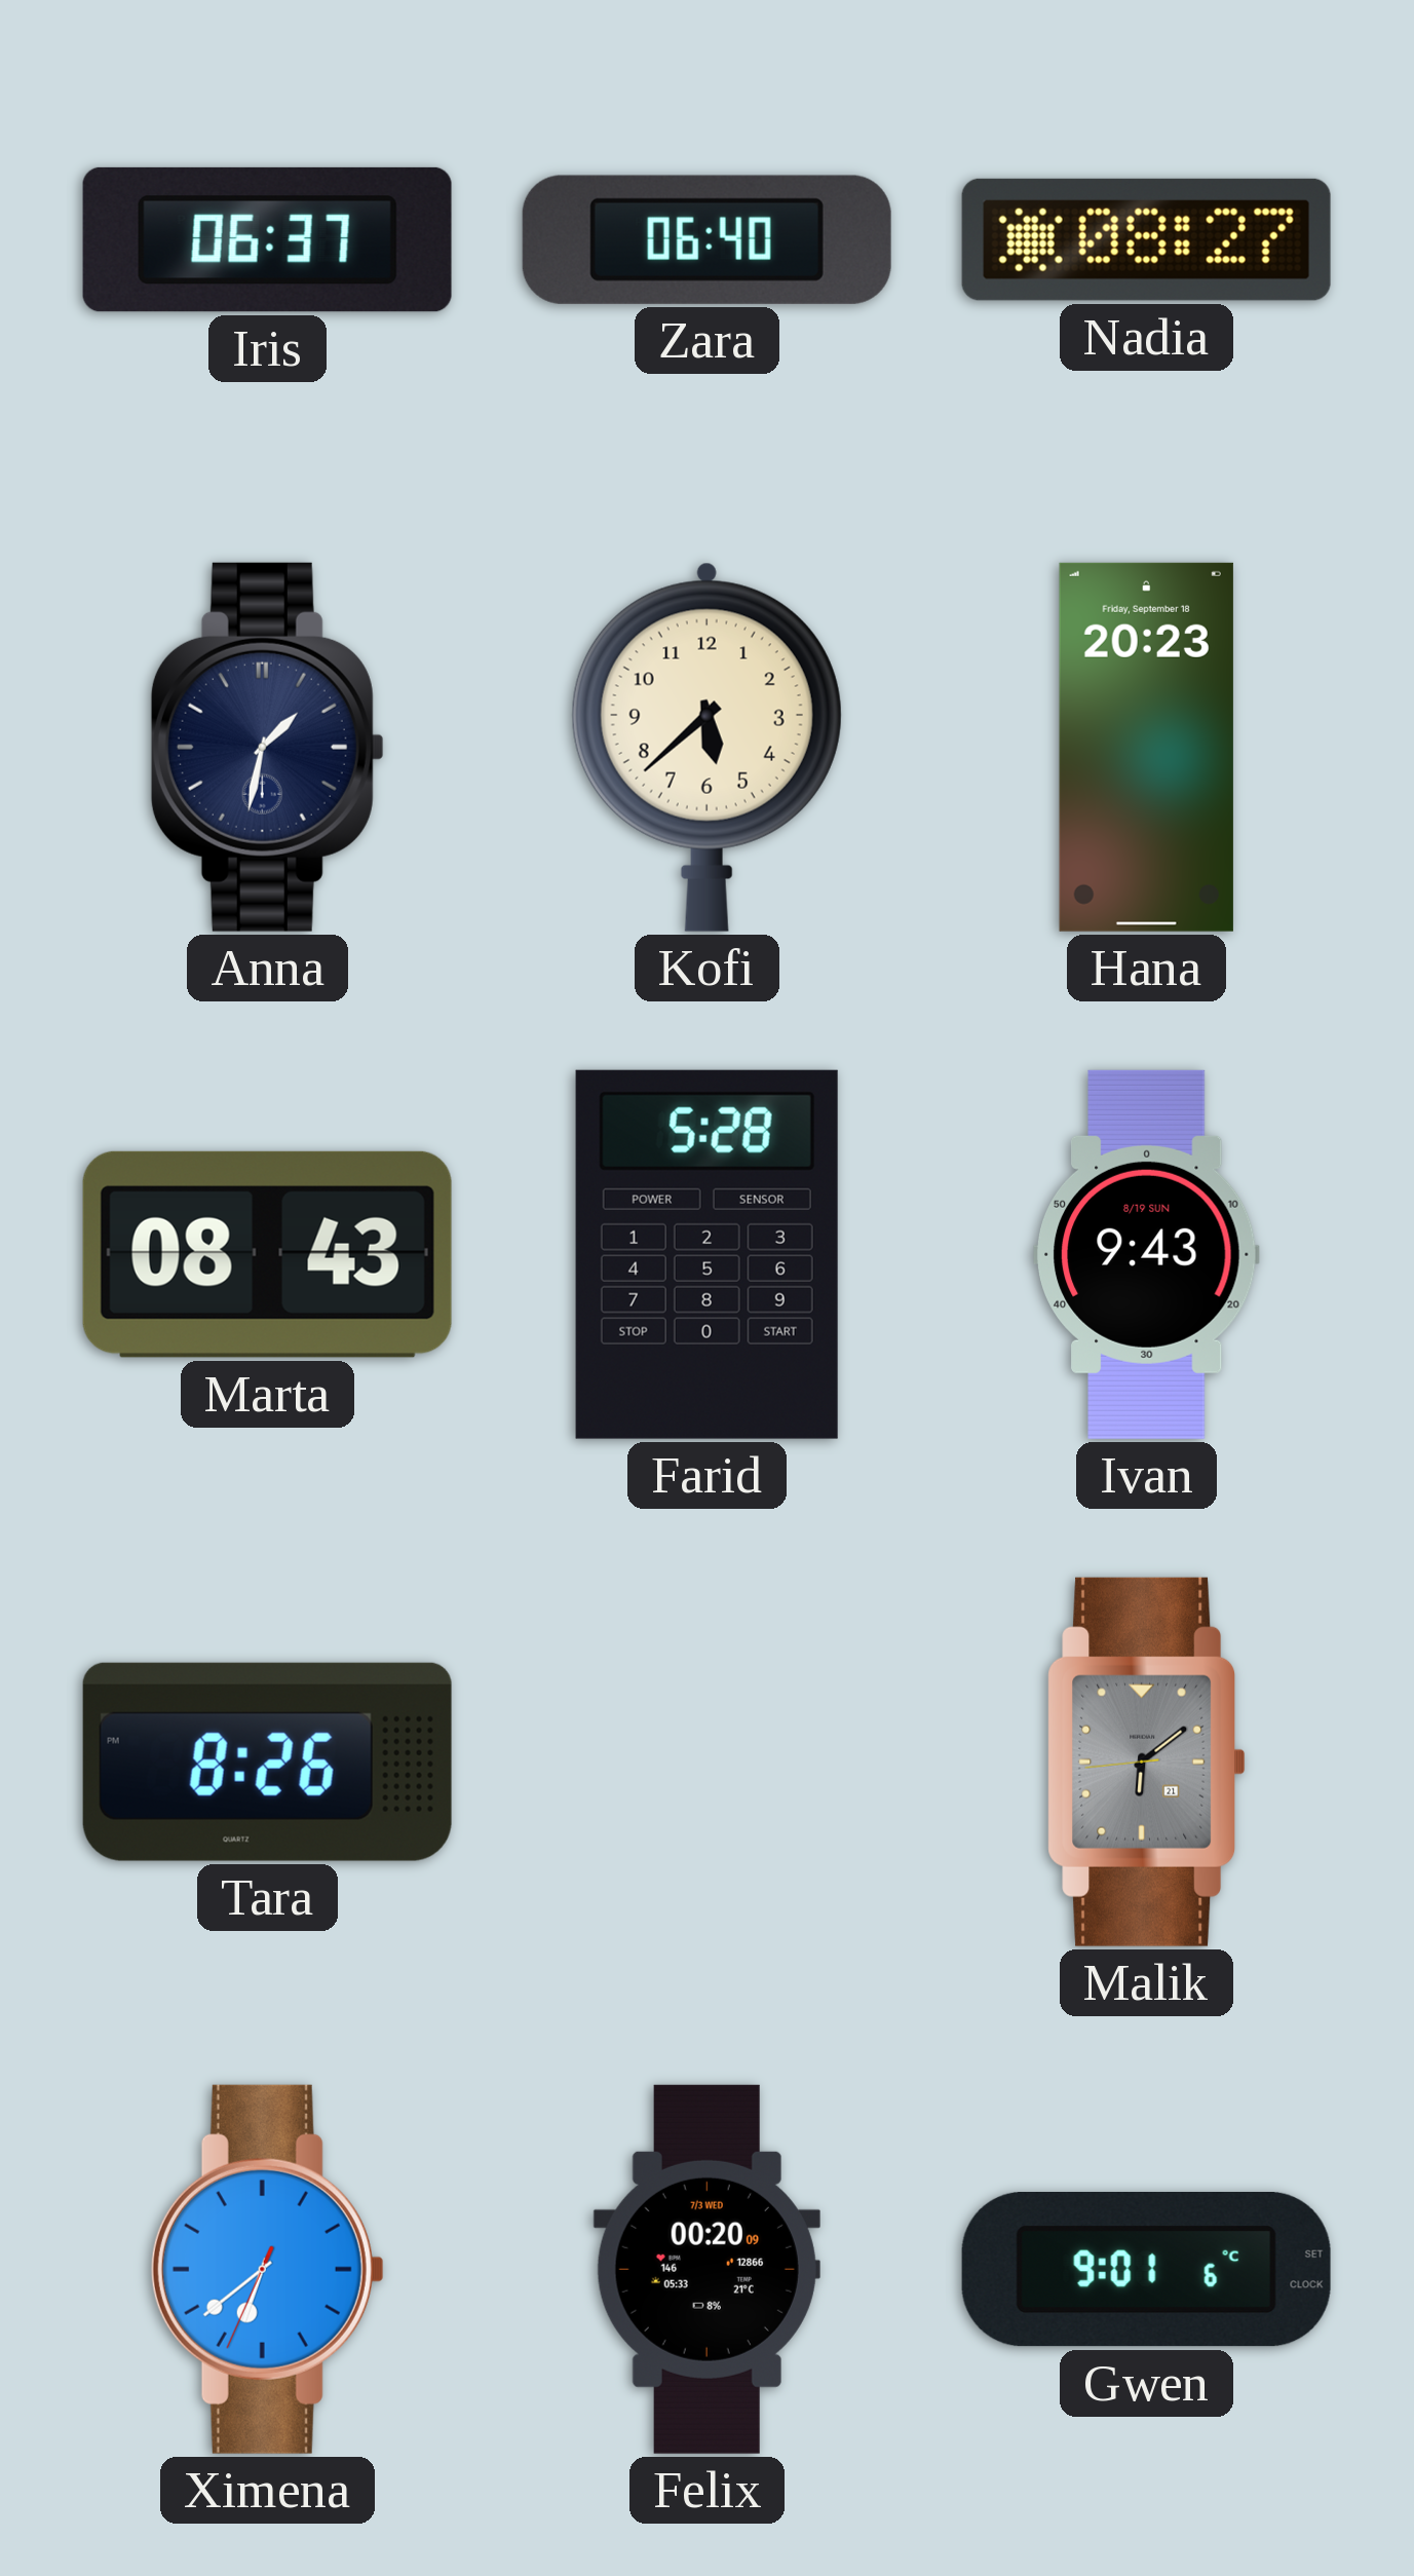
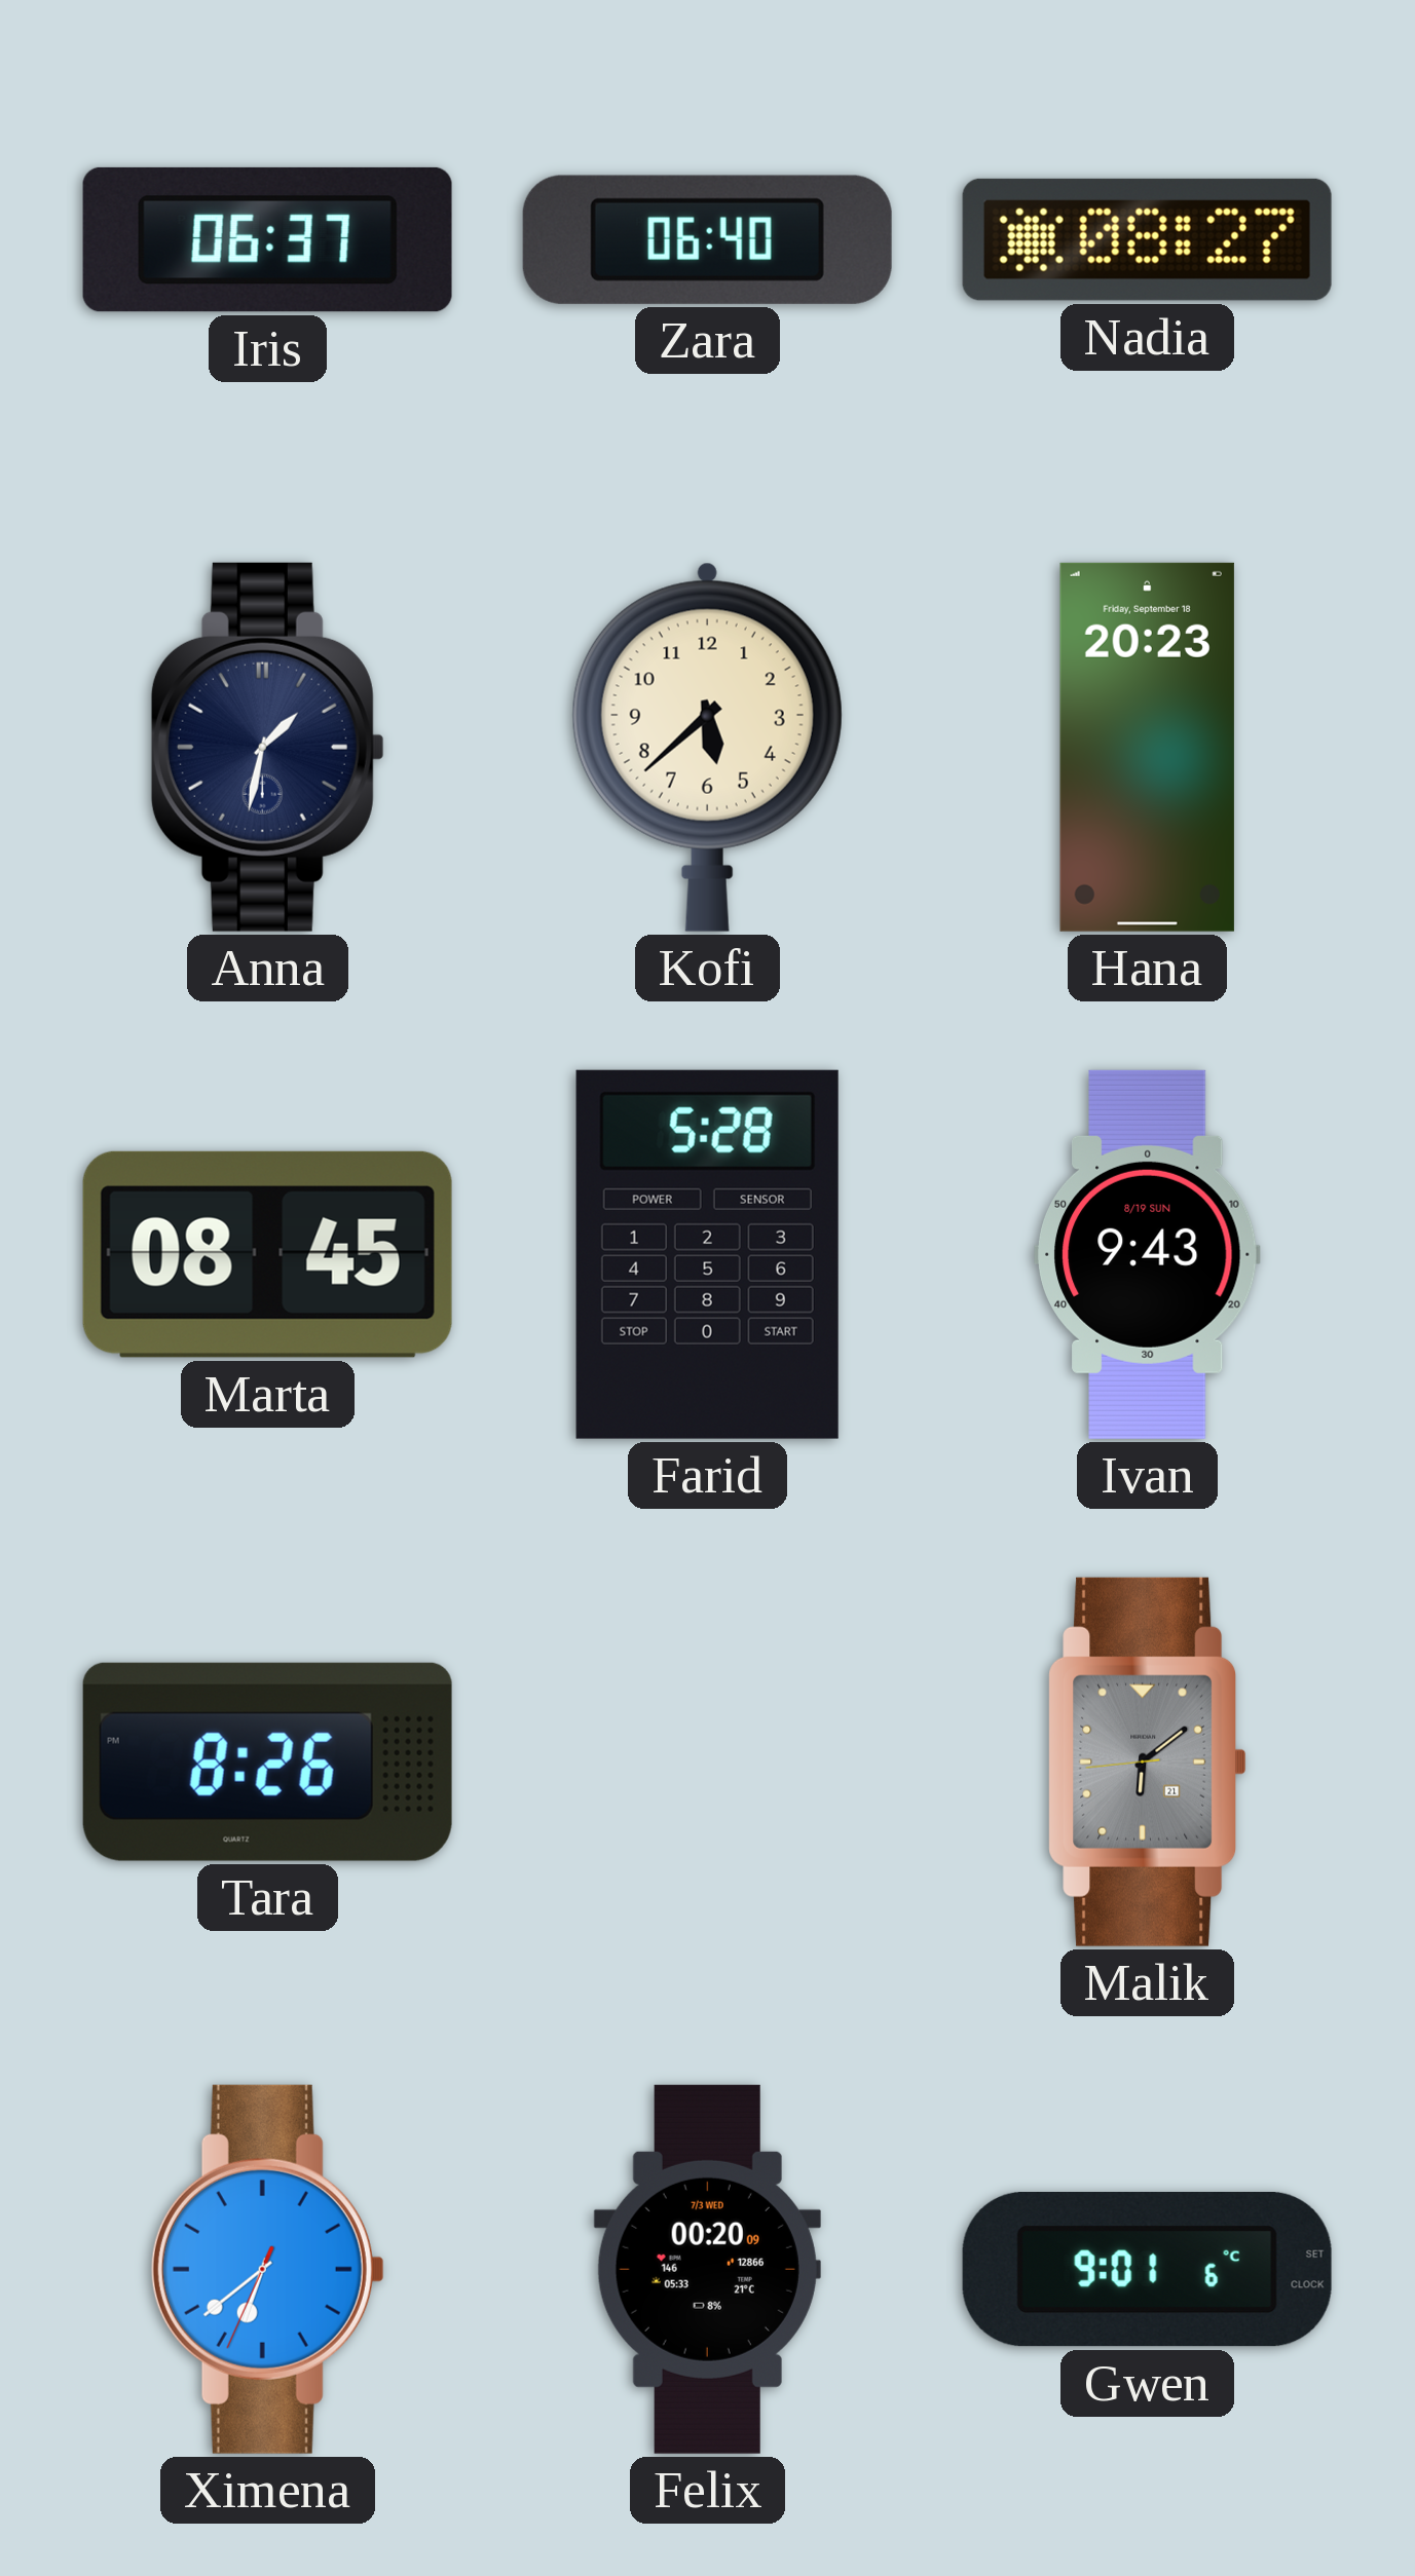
Marta: 08:43 -> 08:45 (267, 1254)
